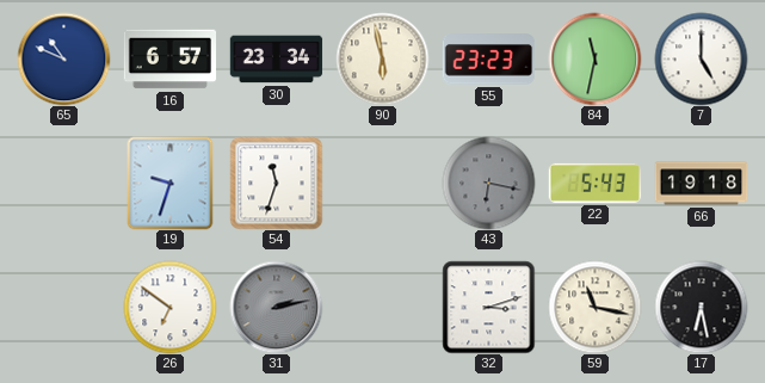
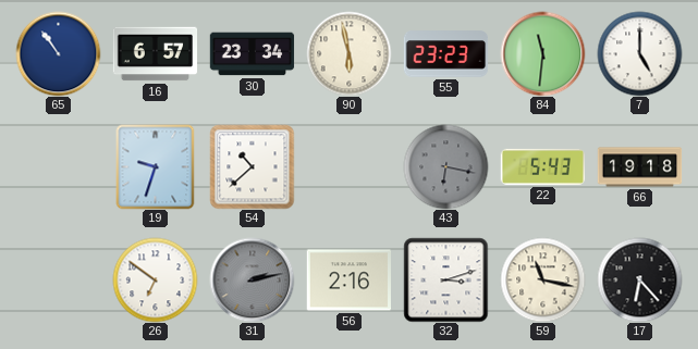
65: 10:49 -> 10:54 (58, 53)
84: 11:32 -> 11:31 (542, 53)
54: 11:33 -> 10:38 (252, 166)
56: none -> 2:16 (348, 281)
17: 6:28 -> 6:23 (639, 279)
